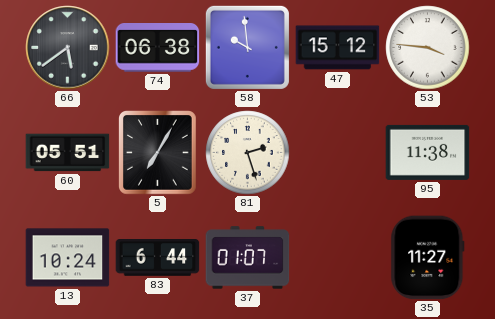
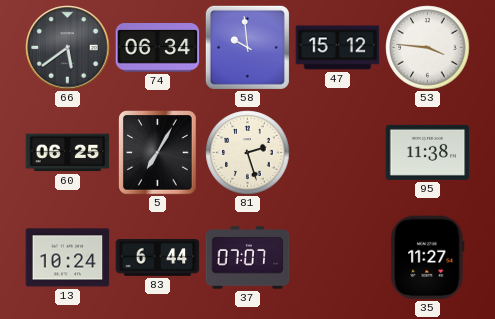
74: 06:38 -> 06:34 (158, 48)
60: 05:51 -> 06:25 (68, 153)
37: 01:07 -> 07:07 (248, 258)
